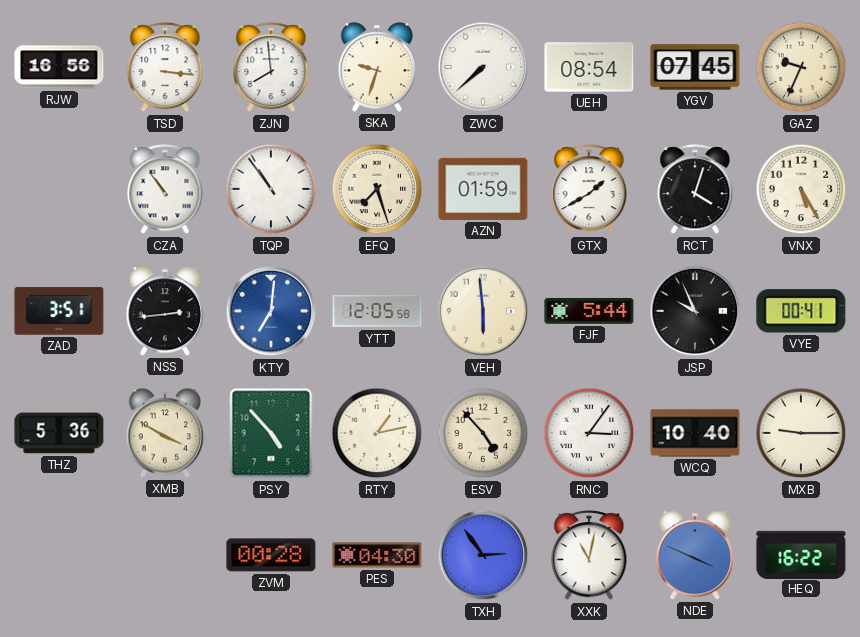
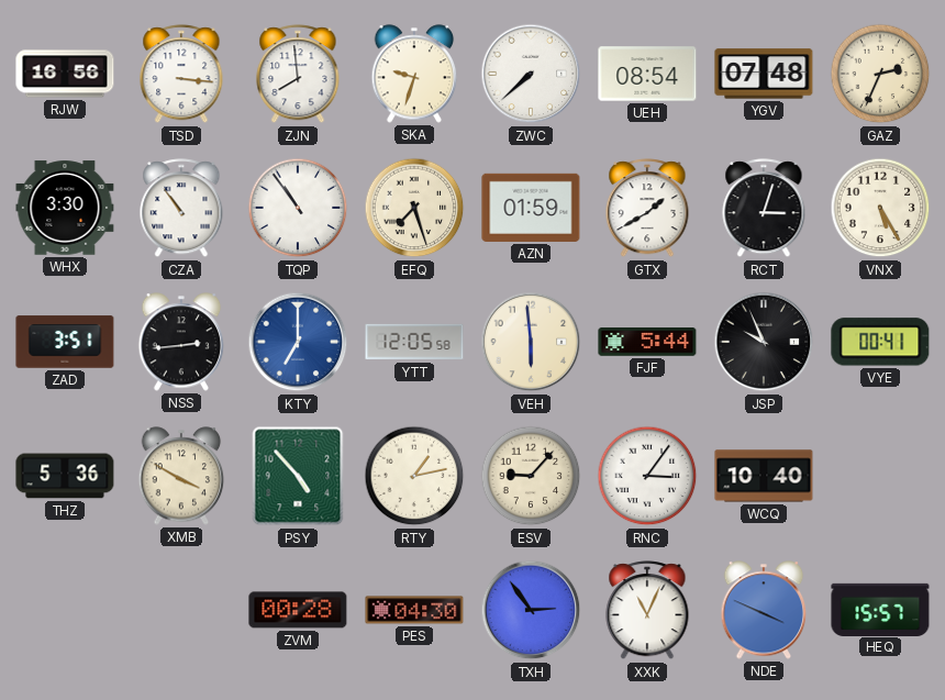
YGV: 07:45 -> 07:48 (764, 74)
GAZ: 9:34 -> 2:34 (880, 74)
WHX: none -> 3:30 (65, 208)
RCT: 4:03 -> 3:03 (764, 209)
KTY: 7:01 -> 7:00 (298, 342)
ESV: 4:53 -> 9:07 (531, 476)
MXB: 9:15 -> none (801, 433)
XXK: 11:02 -> 11:04 (647, 611)
HEQ: 16:22 -> 15:57 (880, 609)
